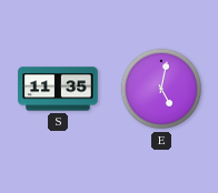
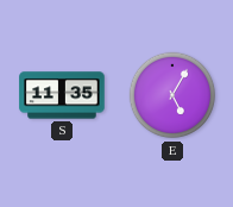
E: 5:02 -> 5:05 (172, 95)
